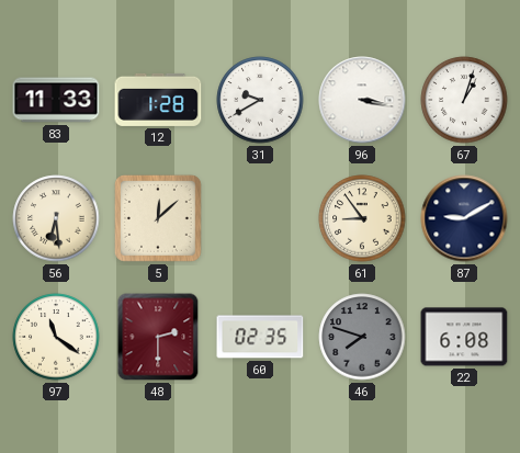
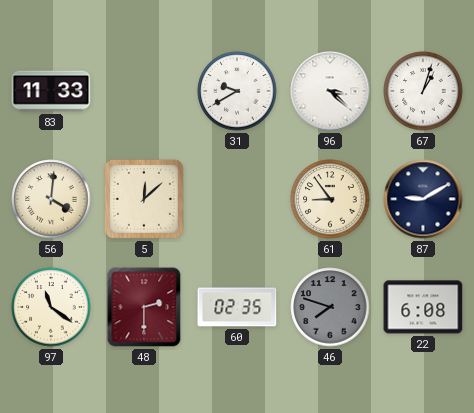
12: 1:28 -> none (158, 100)
96: 3:17 -> 3:22 (330, 91)
56: 6:29 -> 4:01 (51, 199)
